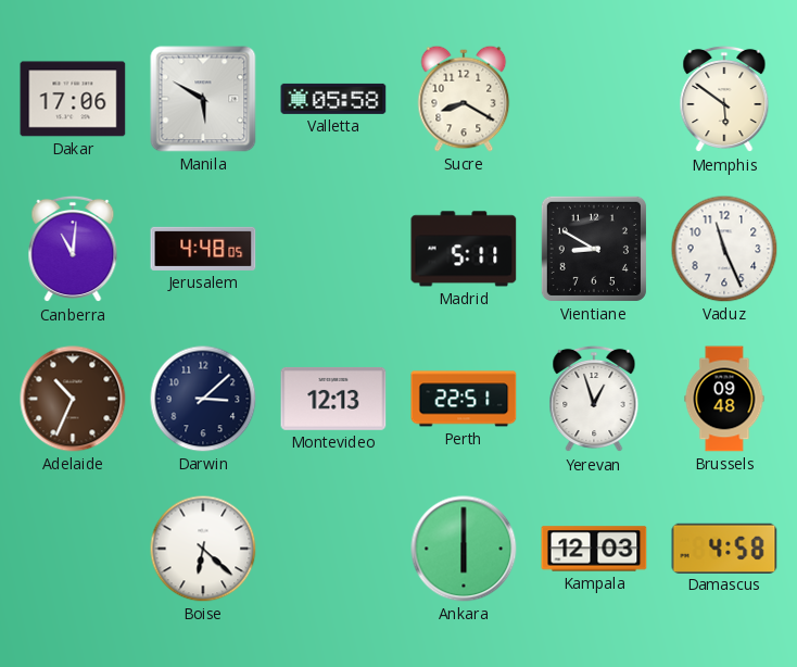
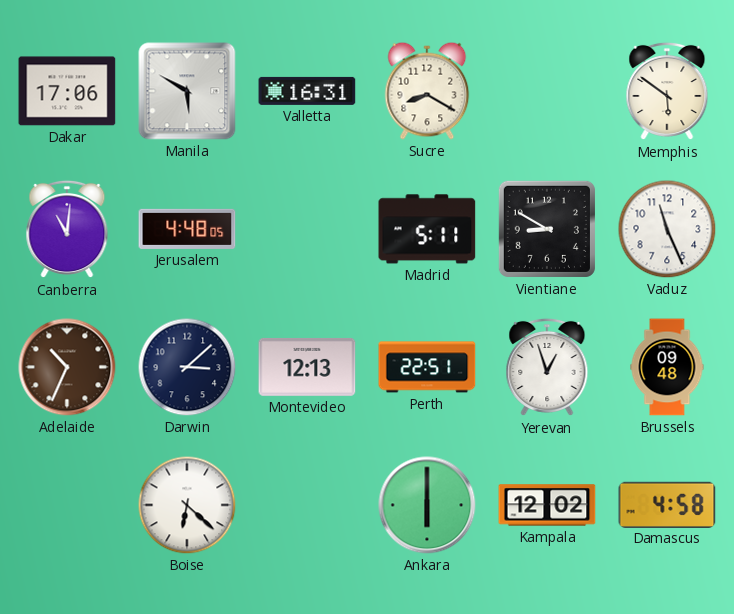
Valletta: 05:58 -> 16:31 (307, 91)
Kampala: 12:03 -> 12:02 (547, 505)
